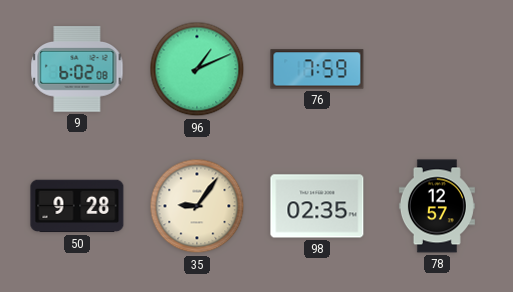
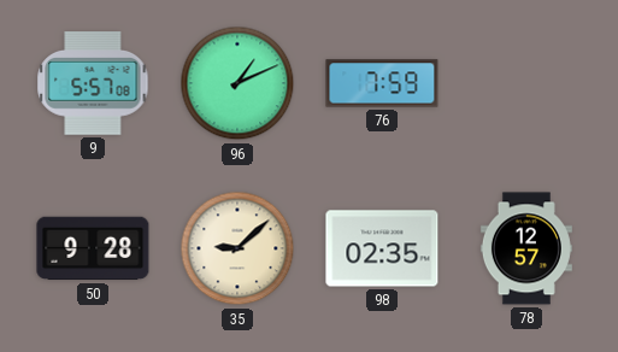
9: 6:02 -> 5:57 (93, 83)
35: 9:06 -> 9:08 (237, 248)
